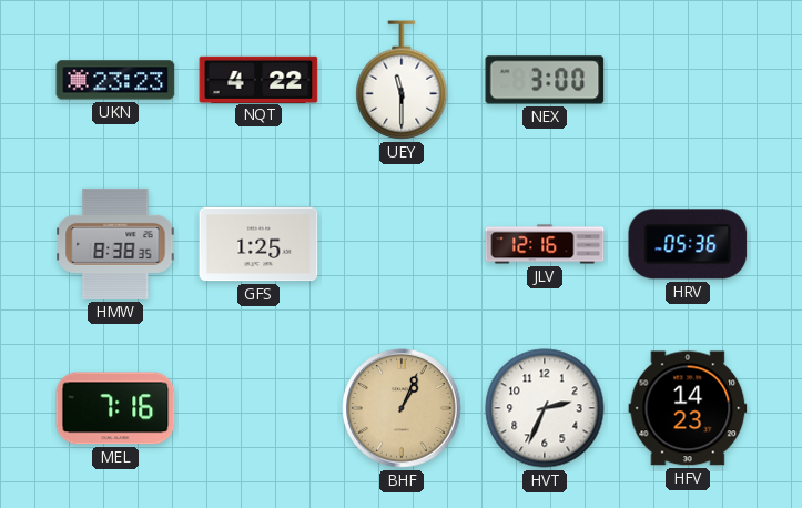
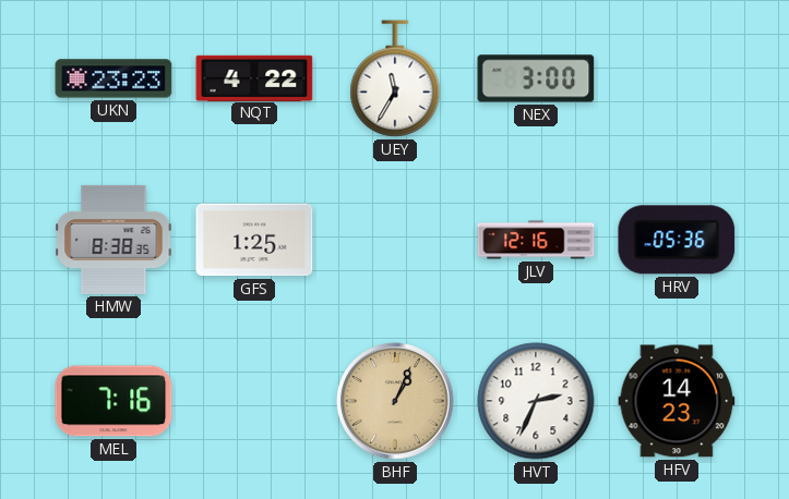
UEY: 11:30 -> 11:35 (395, 78)
